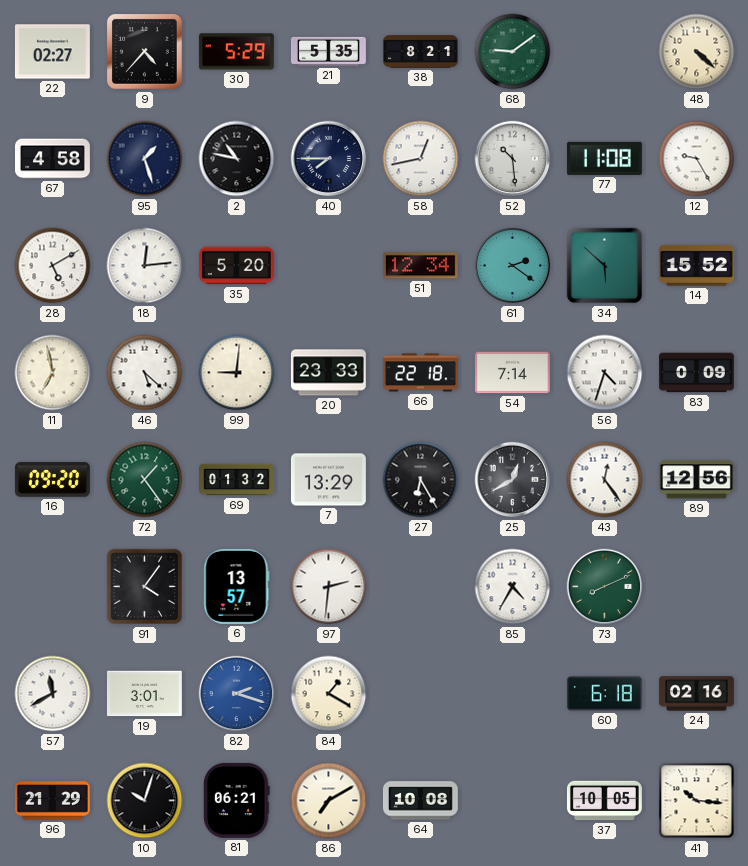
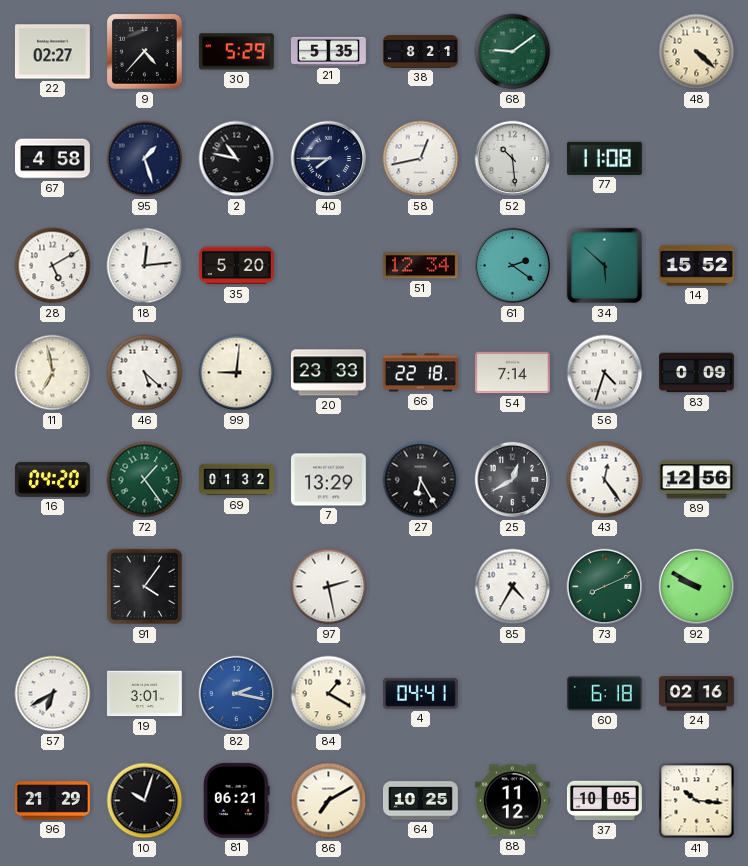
12: 9:25 -> none (697, 159)
16: 09:20 -> 04:20 (52, 480)
6: 13:57 -> none (237, 586)
97: 2:31 -> 2:28 (329, 587)
92: none -> 9:50 (697, 587)
57: 11:40 -> 6:40 (53, 694)
82: 2:18 -> 2:17 (237, 694)
4: none -> 04:41 (420, 693)
64: 10:08 -> 10:25 (420, 801)
88: none -> 11:12 (512, 801)
